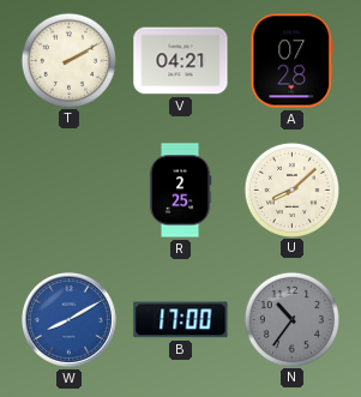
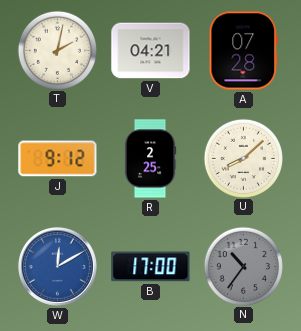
T: 2:10 -> 2:02 (57, 50)
J: none -> 9:12 (58, 159)
W: 8:10 -> 12:10 (57, 266)
